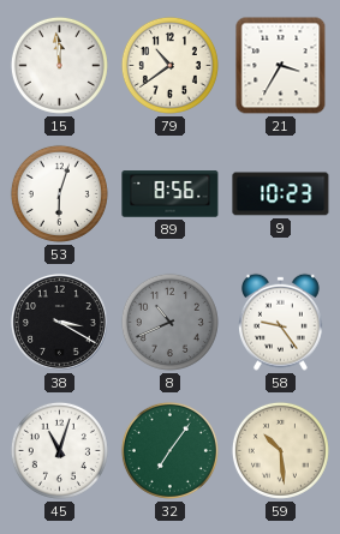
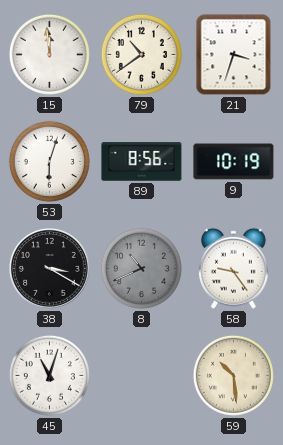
21: 3:35 -> 3:33 (234, 55)
9: 10:23 -> 10:19 (234, 162)
32: 7:06 -> none (169, 450)
